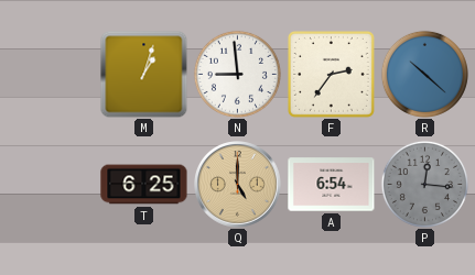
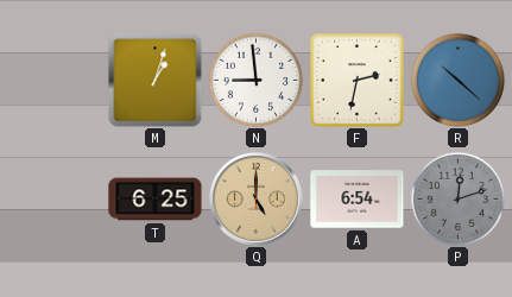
F: 2:36 -> 2:32 (356, 80)
P: 12:16 -> 12:12 (457, 198)
